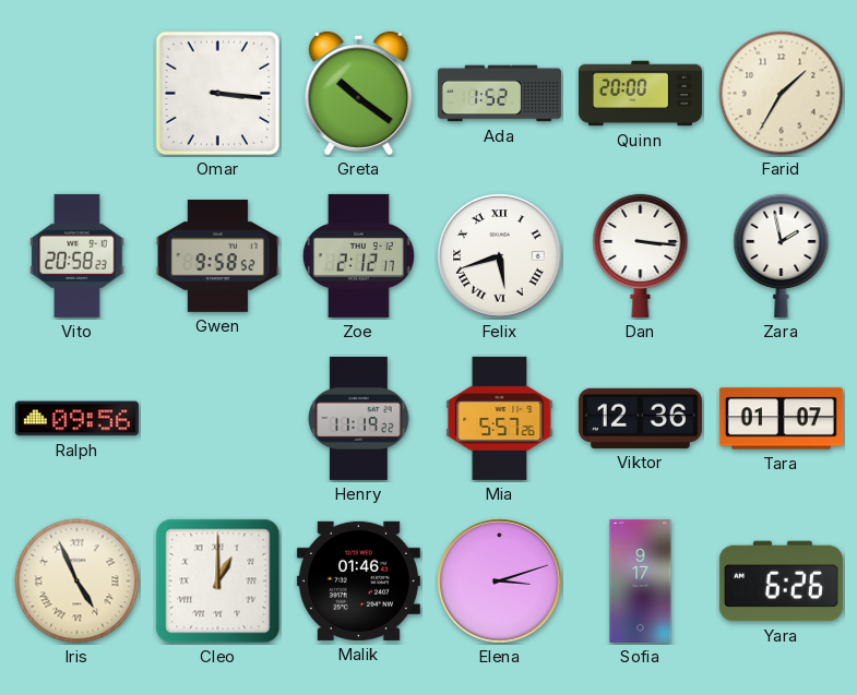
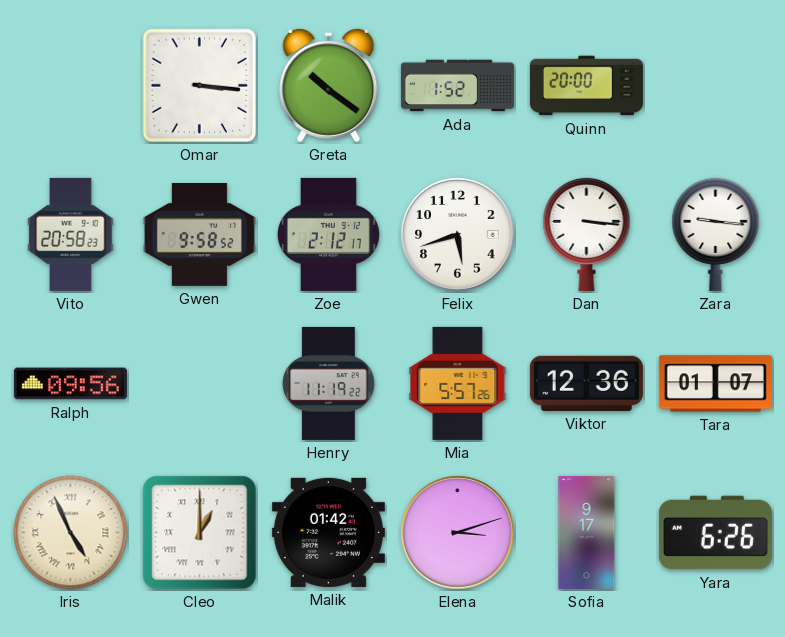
Farid: 1:35 -> none (782, 94)
Felix numerals: Roman -> Arabic (458, 235)
Zara: 1:58 -> 9:16 (716, 234)
Malik: 01:46 -> 01:42 (328, 532)
